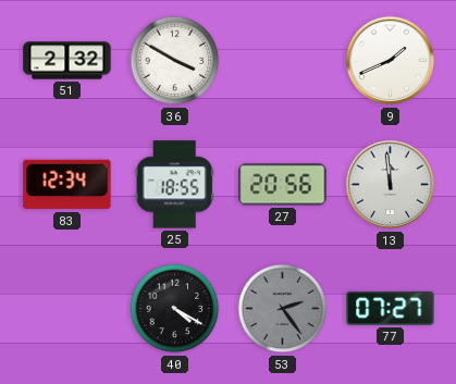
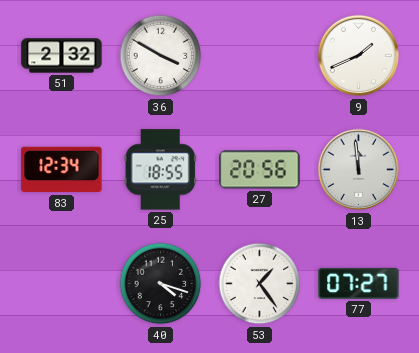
40: 4:20 -> 4:18 (161, 284)
53: 2:24 -> 1:24 (260, 284)
53 dial: grey -> white (260, 284)
